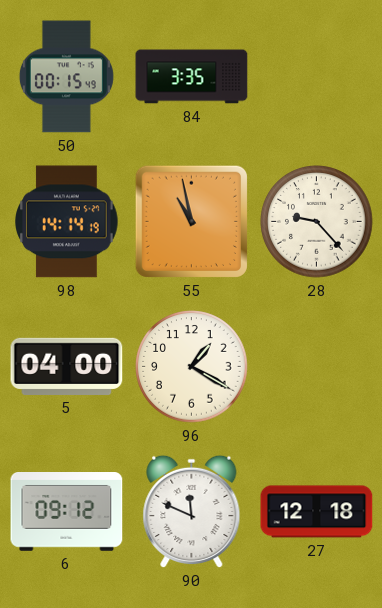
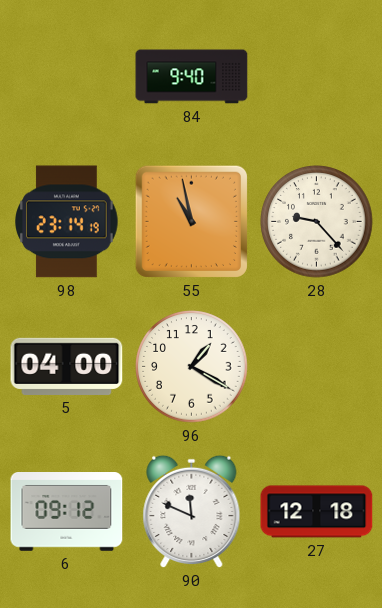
50: 00:15 -> none (66, 77)
84: 3:35 -> 9:40 (192, 77)
98: 14:14 -> 23:14 (67, 222)
